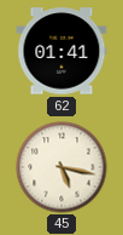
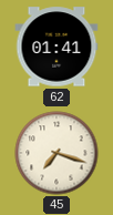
45: 5:17 -> 7:18 (56, 153)
